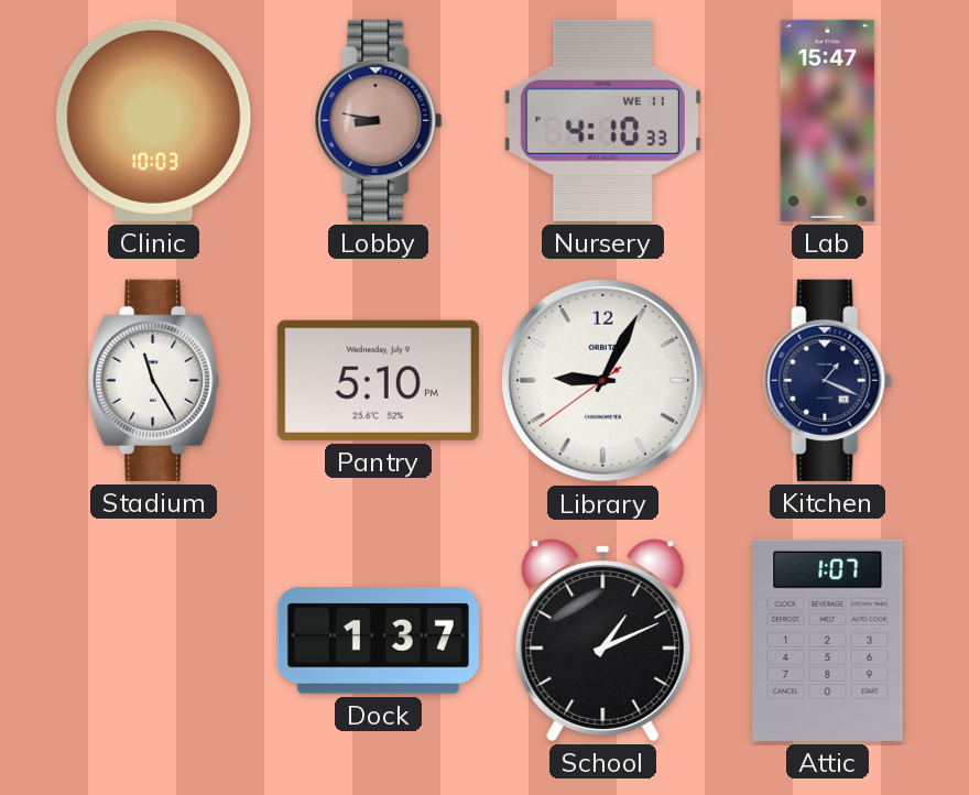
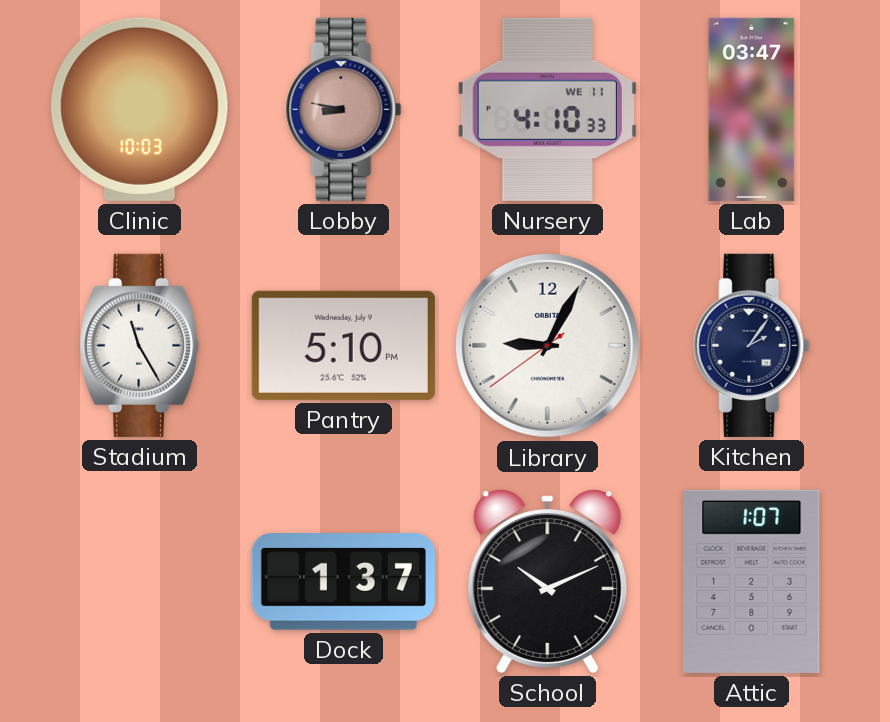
Lab: 15:47 -> 03:47 (752, 109)
Kitchen: 1:19 -> 2:06 (752, 345)
School: 1:11 -> 10:11 (548, 581)
